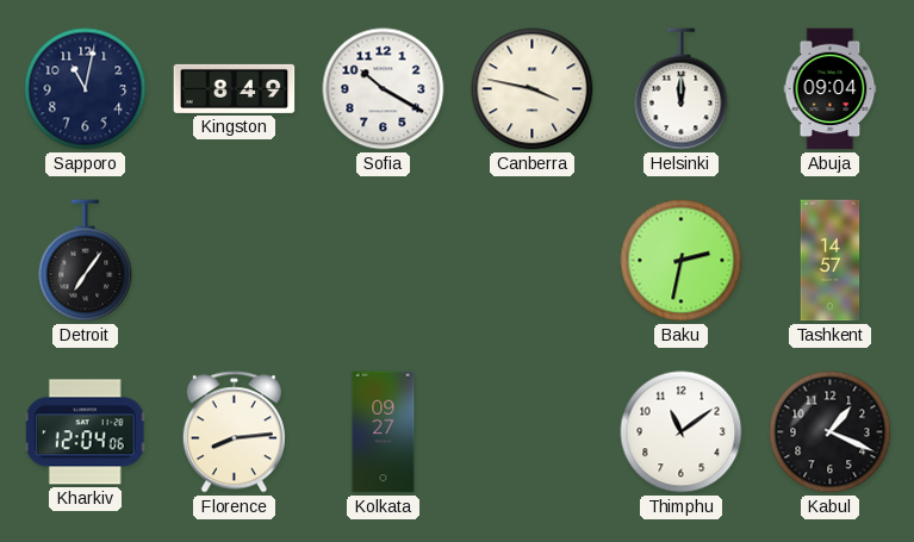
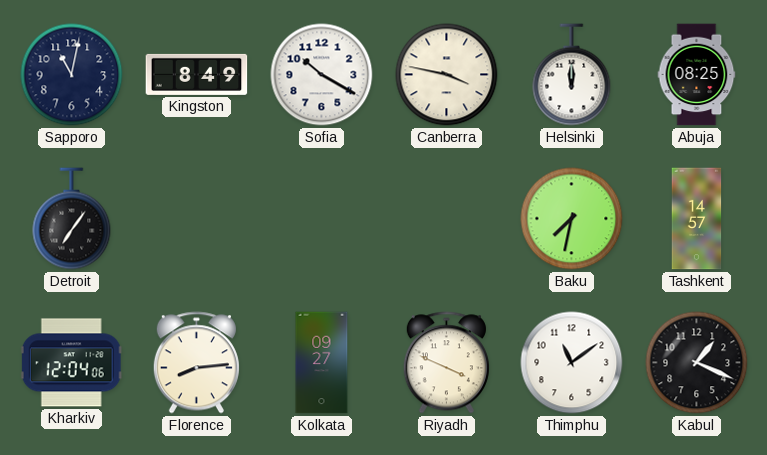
Abuja: 09:04 -> 08:25 (697, 75)
Baku: 2:32 -> 7:32 (572, 219)
Riyadh: none -> 3:49 (446, 363)
